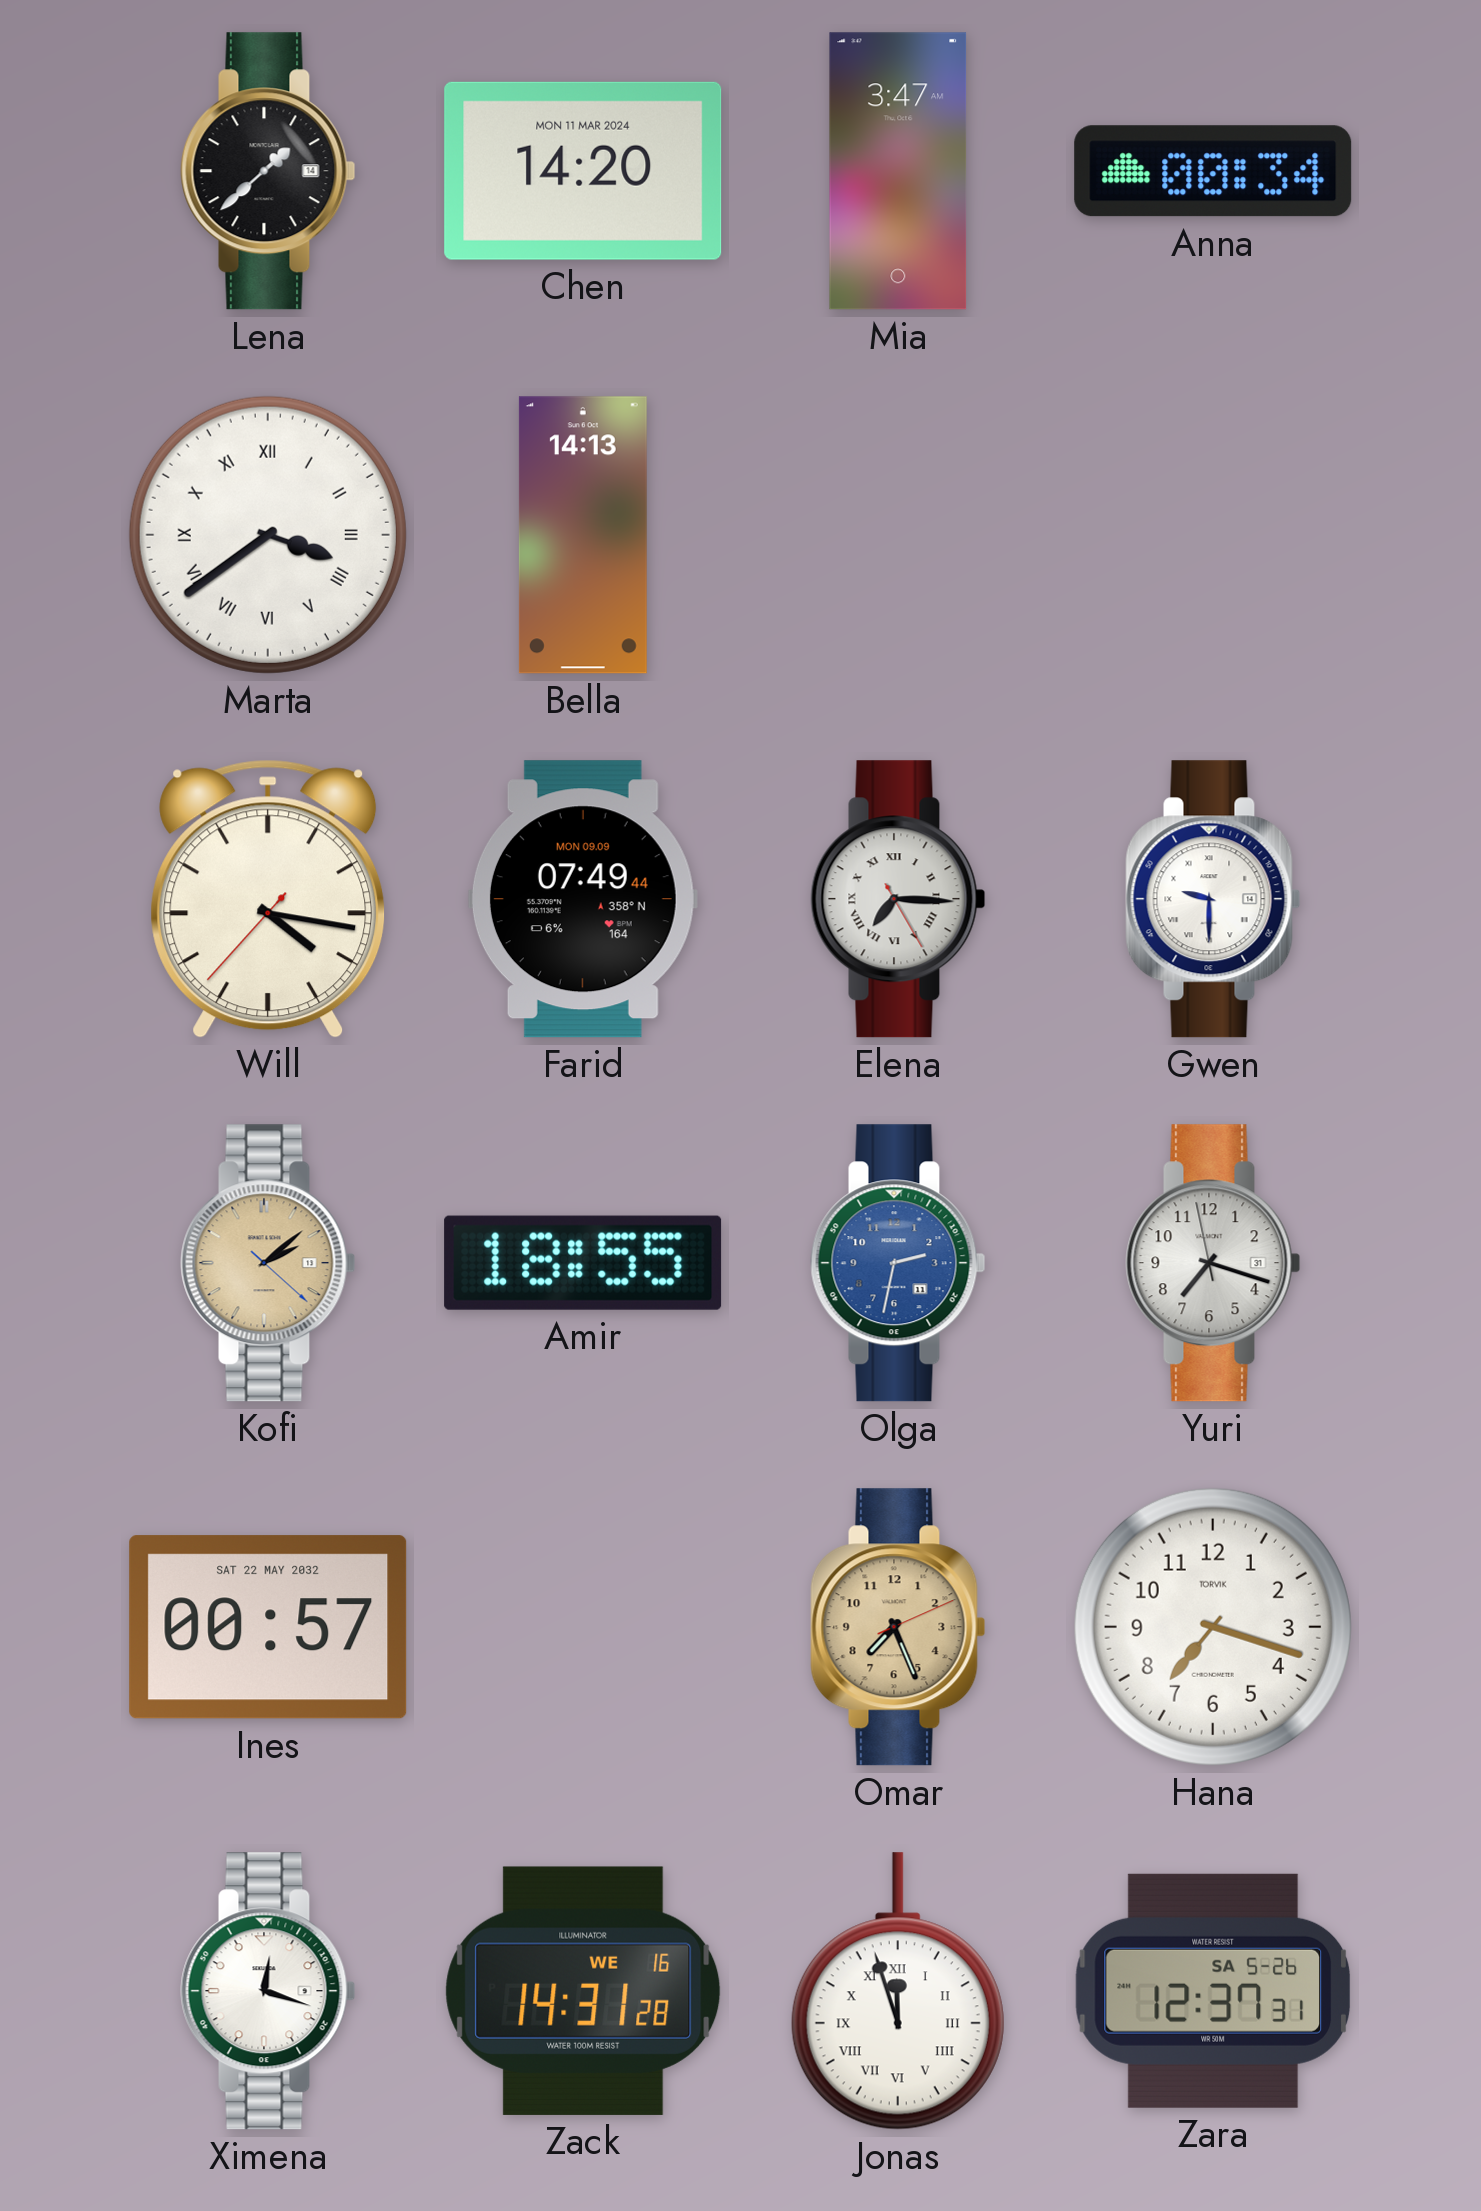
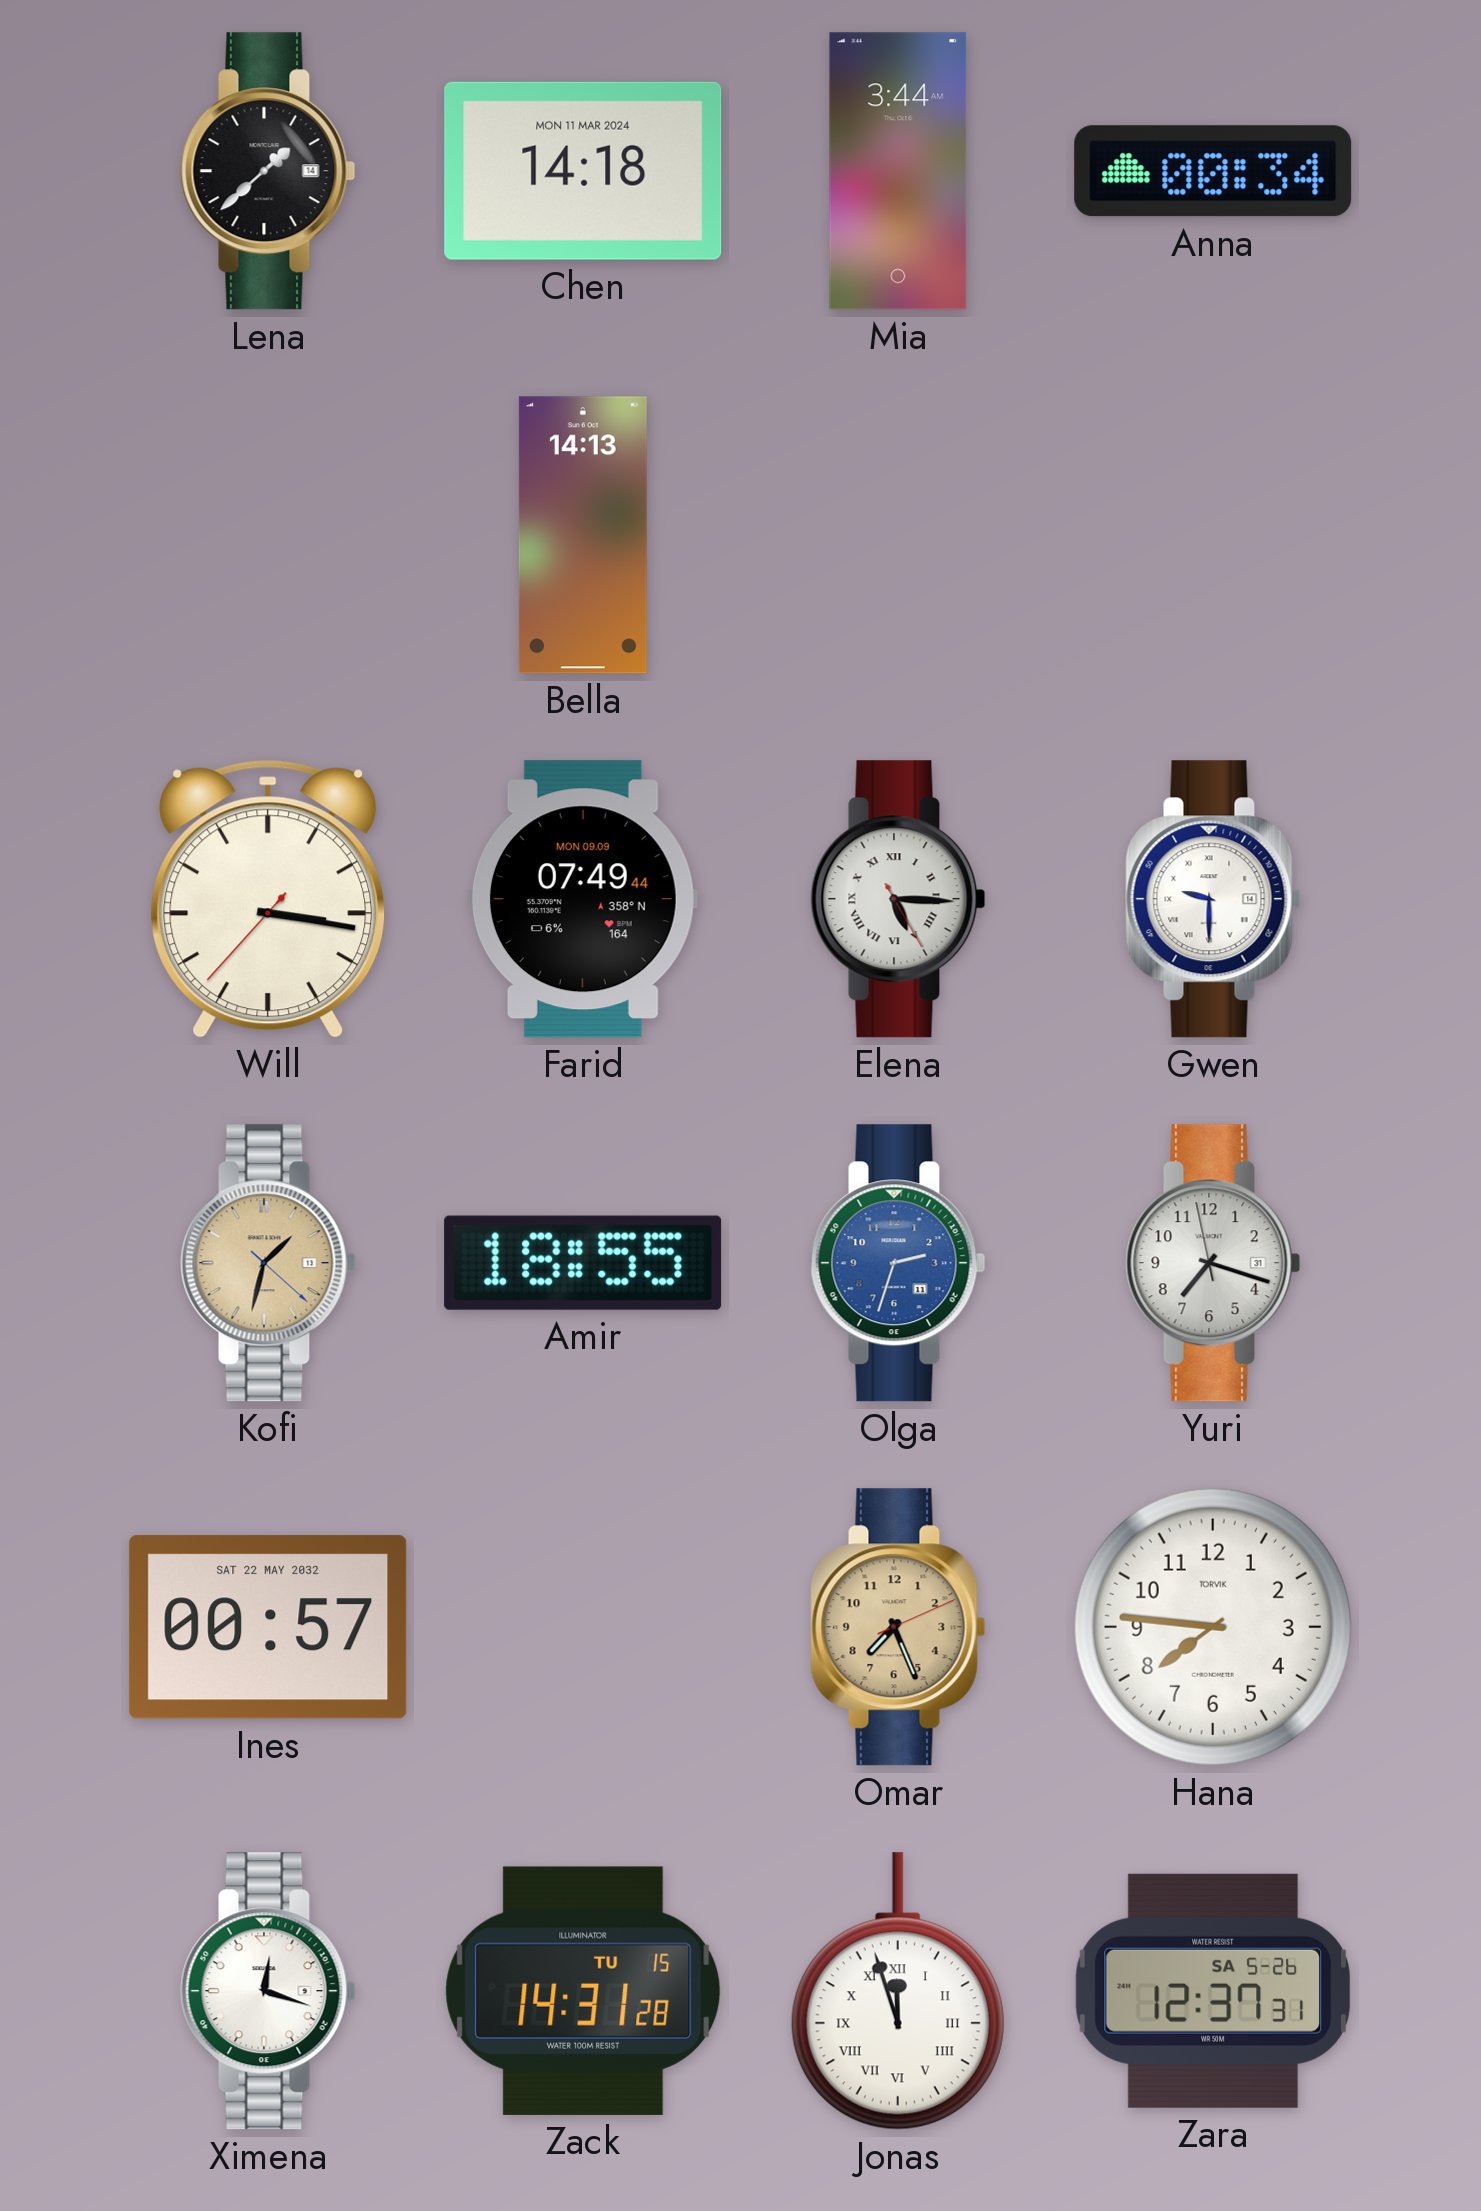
Chen: 14:20 -> 14:18 (583, 171)
Mia: 3:47 -> 3:44 (898, 171)
Marta: 3:39 -> none (268, 535)
Will: 4:16 -> 3:16 (268, 899)
Elena: 7:15 -> 5:15 (898, 899)
Kofi: 2:08 -> 1:32 (268, 1263)
Olga: 2:32 -> 2:33 (898, 1263)
Hana: 7:18 -> 7:46 (1213, 1627)
Zack date: WE 16 -> TU 15 (583, 1991)
